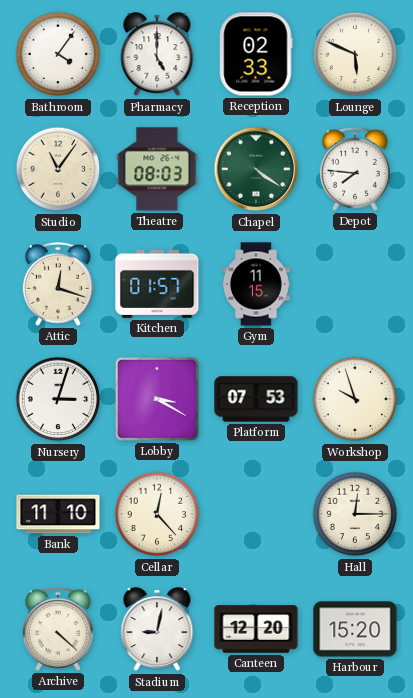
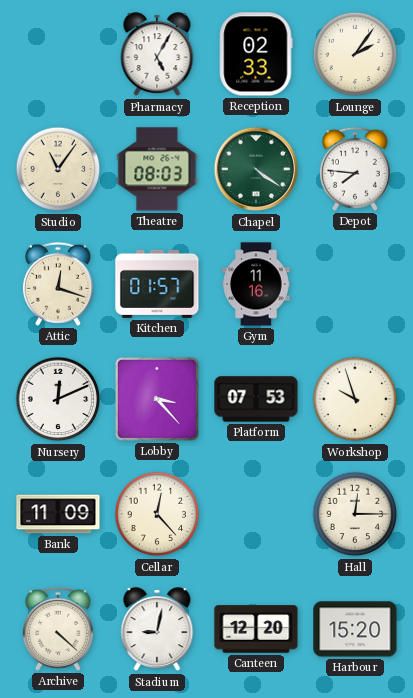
Bathroom: 4:06 -> none (58, 54)
Pharmacy: 5:00 -> 5:05 (157, 55)
Lounge: 5:49 -> 2:06 (355, 54)
Gym: 11:15 -> 11:16 (256, 284)
Nursery: 3:03 -> 12:11 (58, 399)
Lobby: 3:20 -> 3:23 (157, 399)
Bank: 11:10 -> 11:09 (58, 514)
